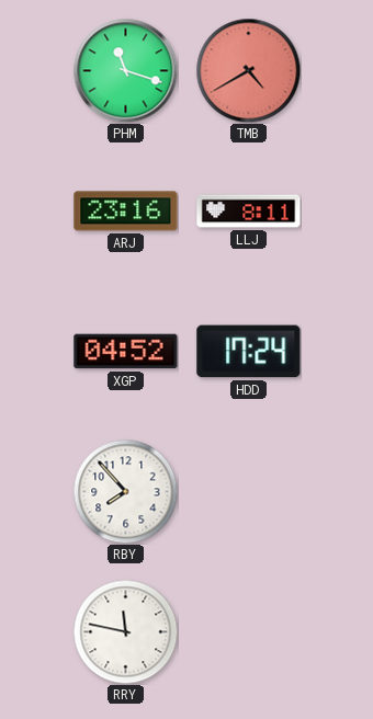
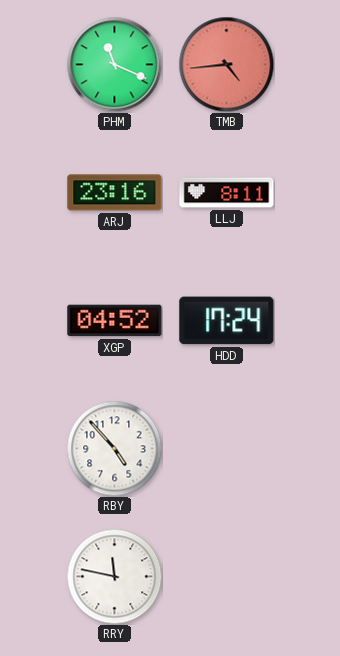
PHM: 11:18 -> 11:19 (114, 64)
TMB: 4:40 -> 4:44 (226, 64)
RBY: 7:53 -> 4:53 (114, 448)
